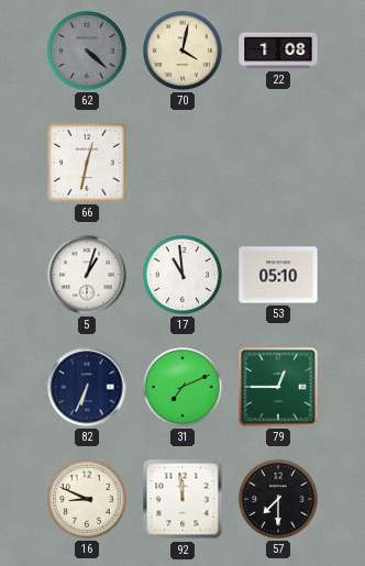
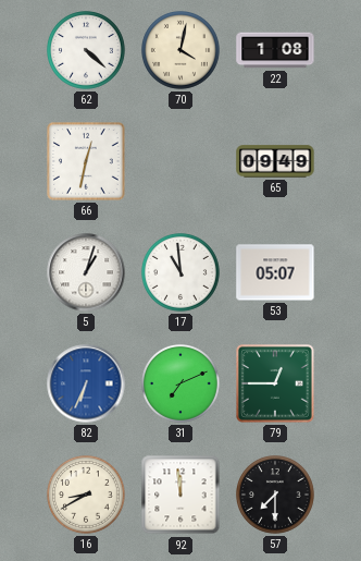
62 dial: grey -> white (87, 51)
65: none -> 09:49 (275, 161)
53: 05:10 -> 05:07 (275, 272)
82 dial: navy -> blue (86, 383)
16: 8:49 -> 8:40 (87, 496)
